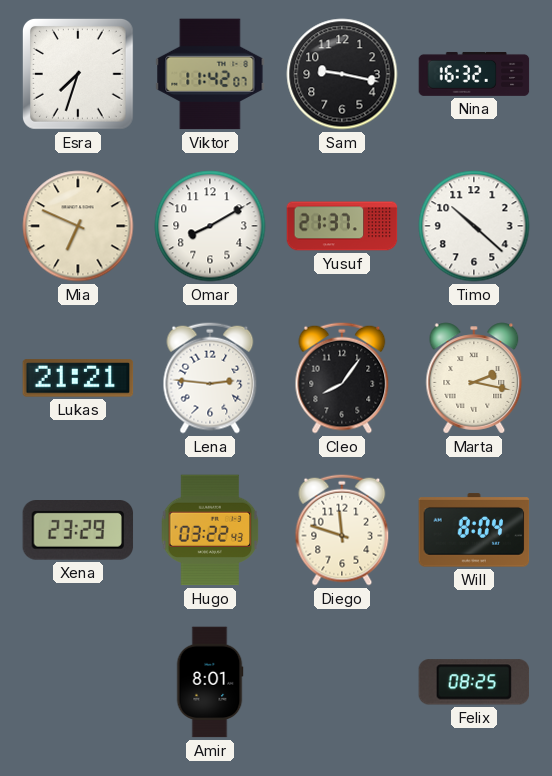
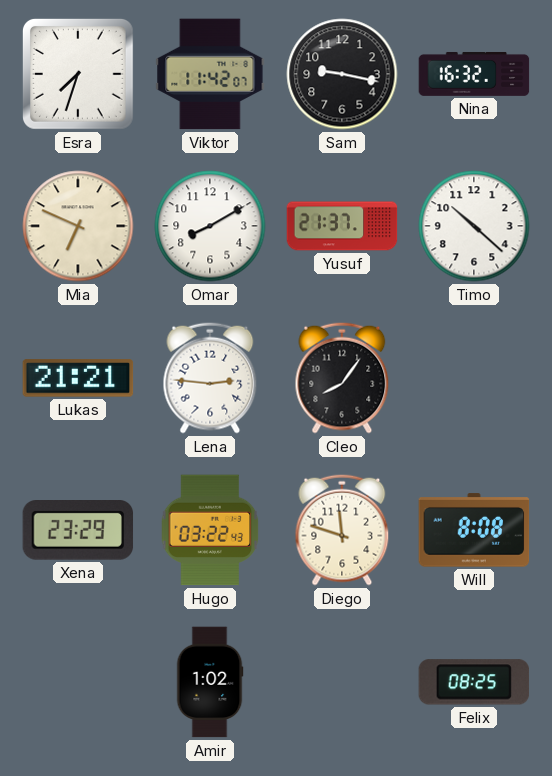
Marta: 2:17 -> none (474, 378)
Will: 8:04 -> 8:08 (474, 530)
Amir: 8:01 -> 1:02 (210, 682)
